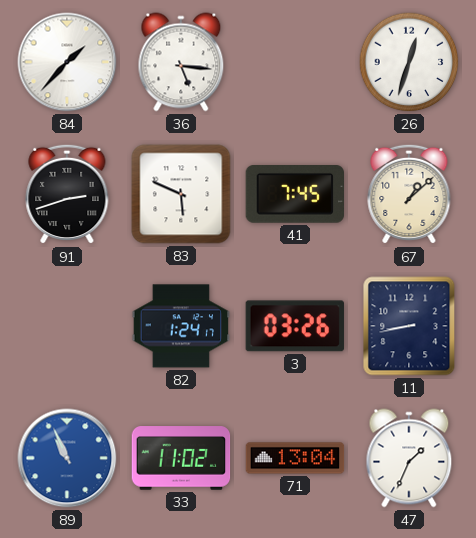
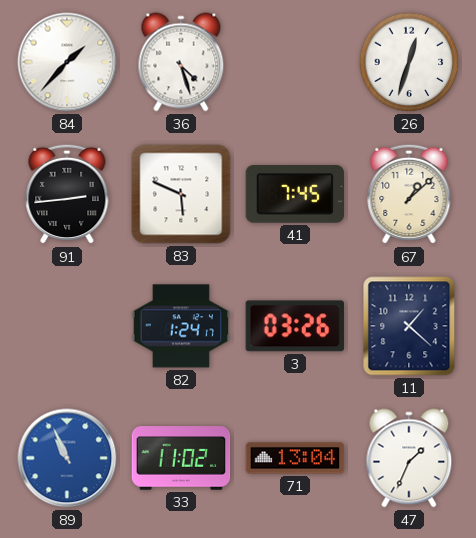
36: 5:16 -> 4:27 (181, 62)
91: 2:42 -> 2:44 (67, 194)
11: 8:43 -> 1:22 (409, 326)
